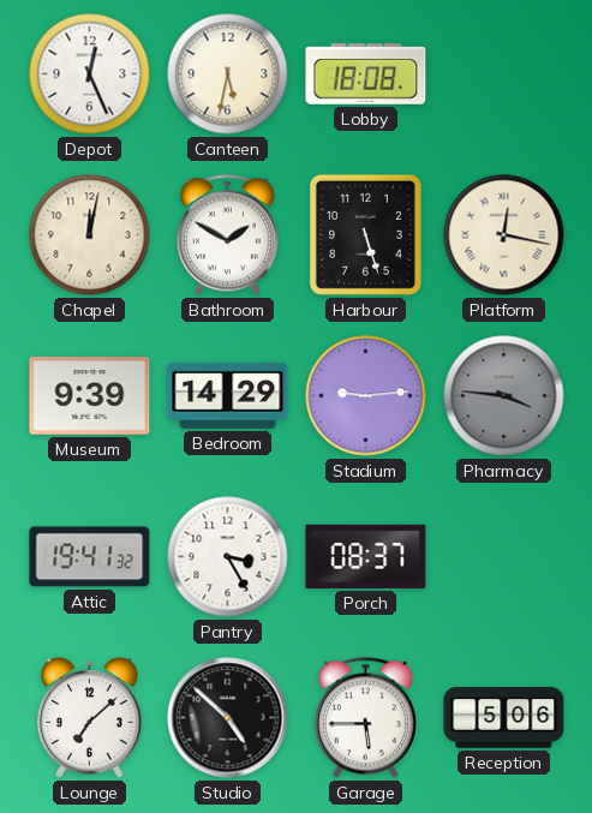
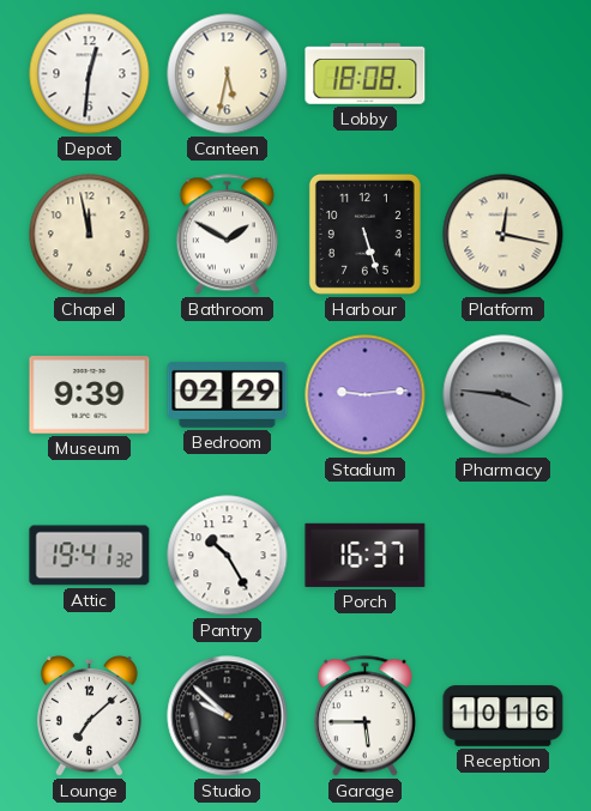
Depot: 12:26 -> 12:31 (90, 74)
Chapel: 12:02 -> 11:58 (90, 235)
Bedroom: 14:29 -> 02:29 (228, 394)
Pantry: 3:25 -> 10:25 (228, 556)
Porch: 08:37 -> 16:37 (366, 555)
Studio: 4:52 -> 9:52 (228, 716)
Reception: 5:06 -> 10:16 (503, 716)
